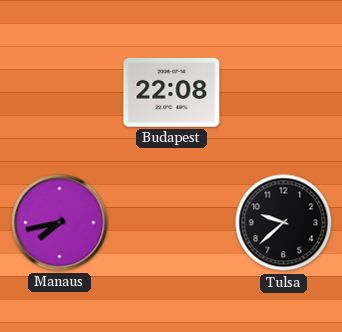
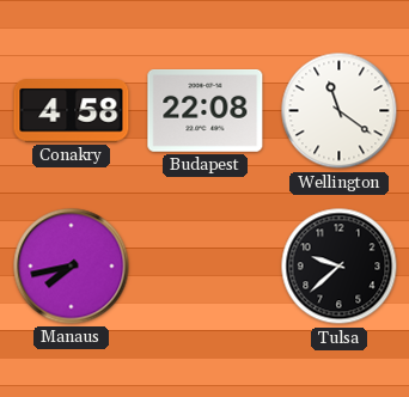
Conakry: none -> 4:58 (72, 111)
Wellington: none -> 11:21 (340, 111)
